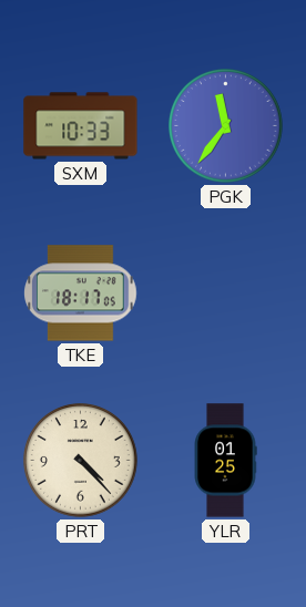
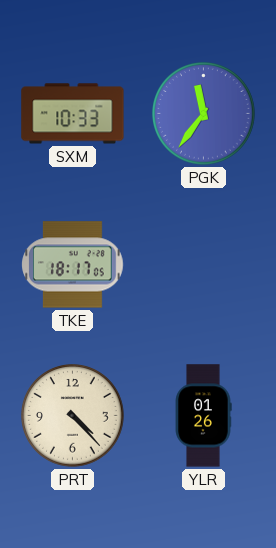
YLR: 01:25 -> 01:26 (203, 416)
